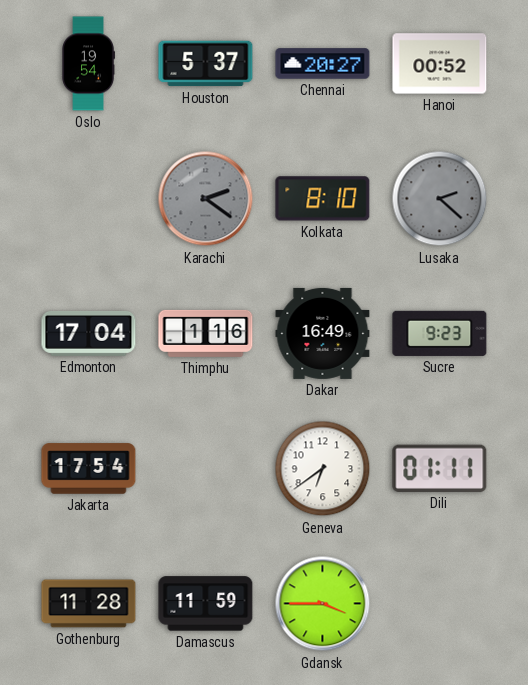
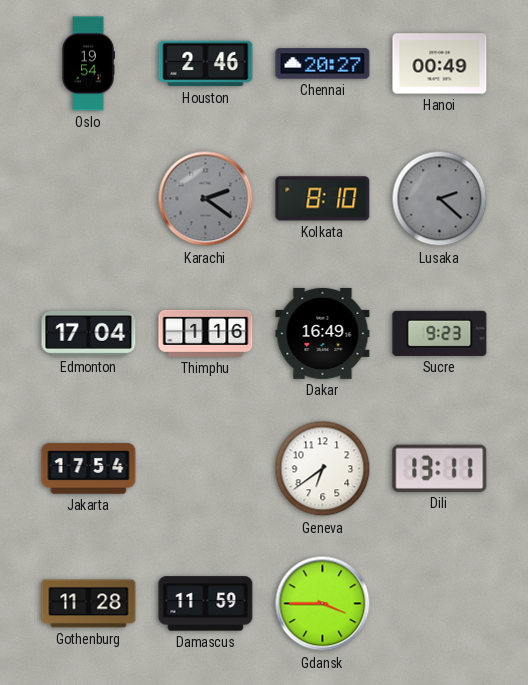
Houston: 5:37 -> 2:46 (206, 64)
Hanoi: 00:52 -> 00:49 (440, 64)
Dili: 01:11 -> 13:11 (440, 468)
